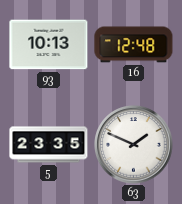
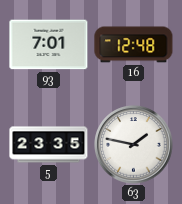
93: 10:13 -> 7:01 (49, 45)
63: 1:49 -> 1:47 (134, 145)
